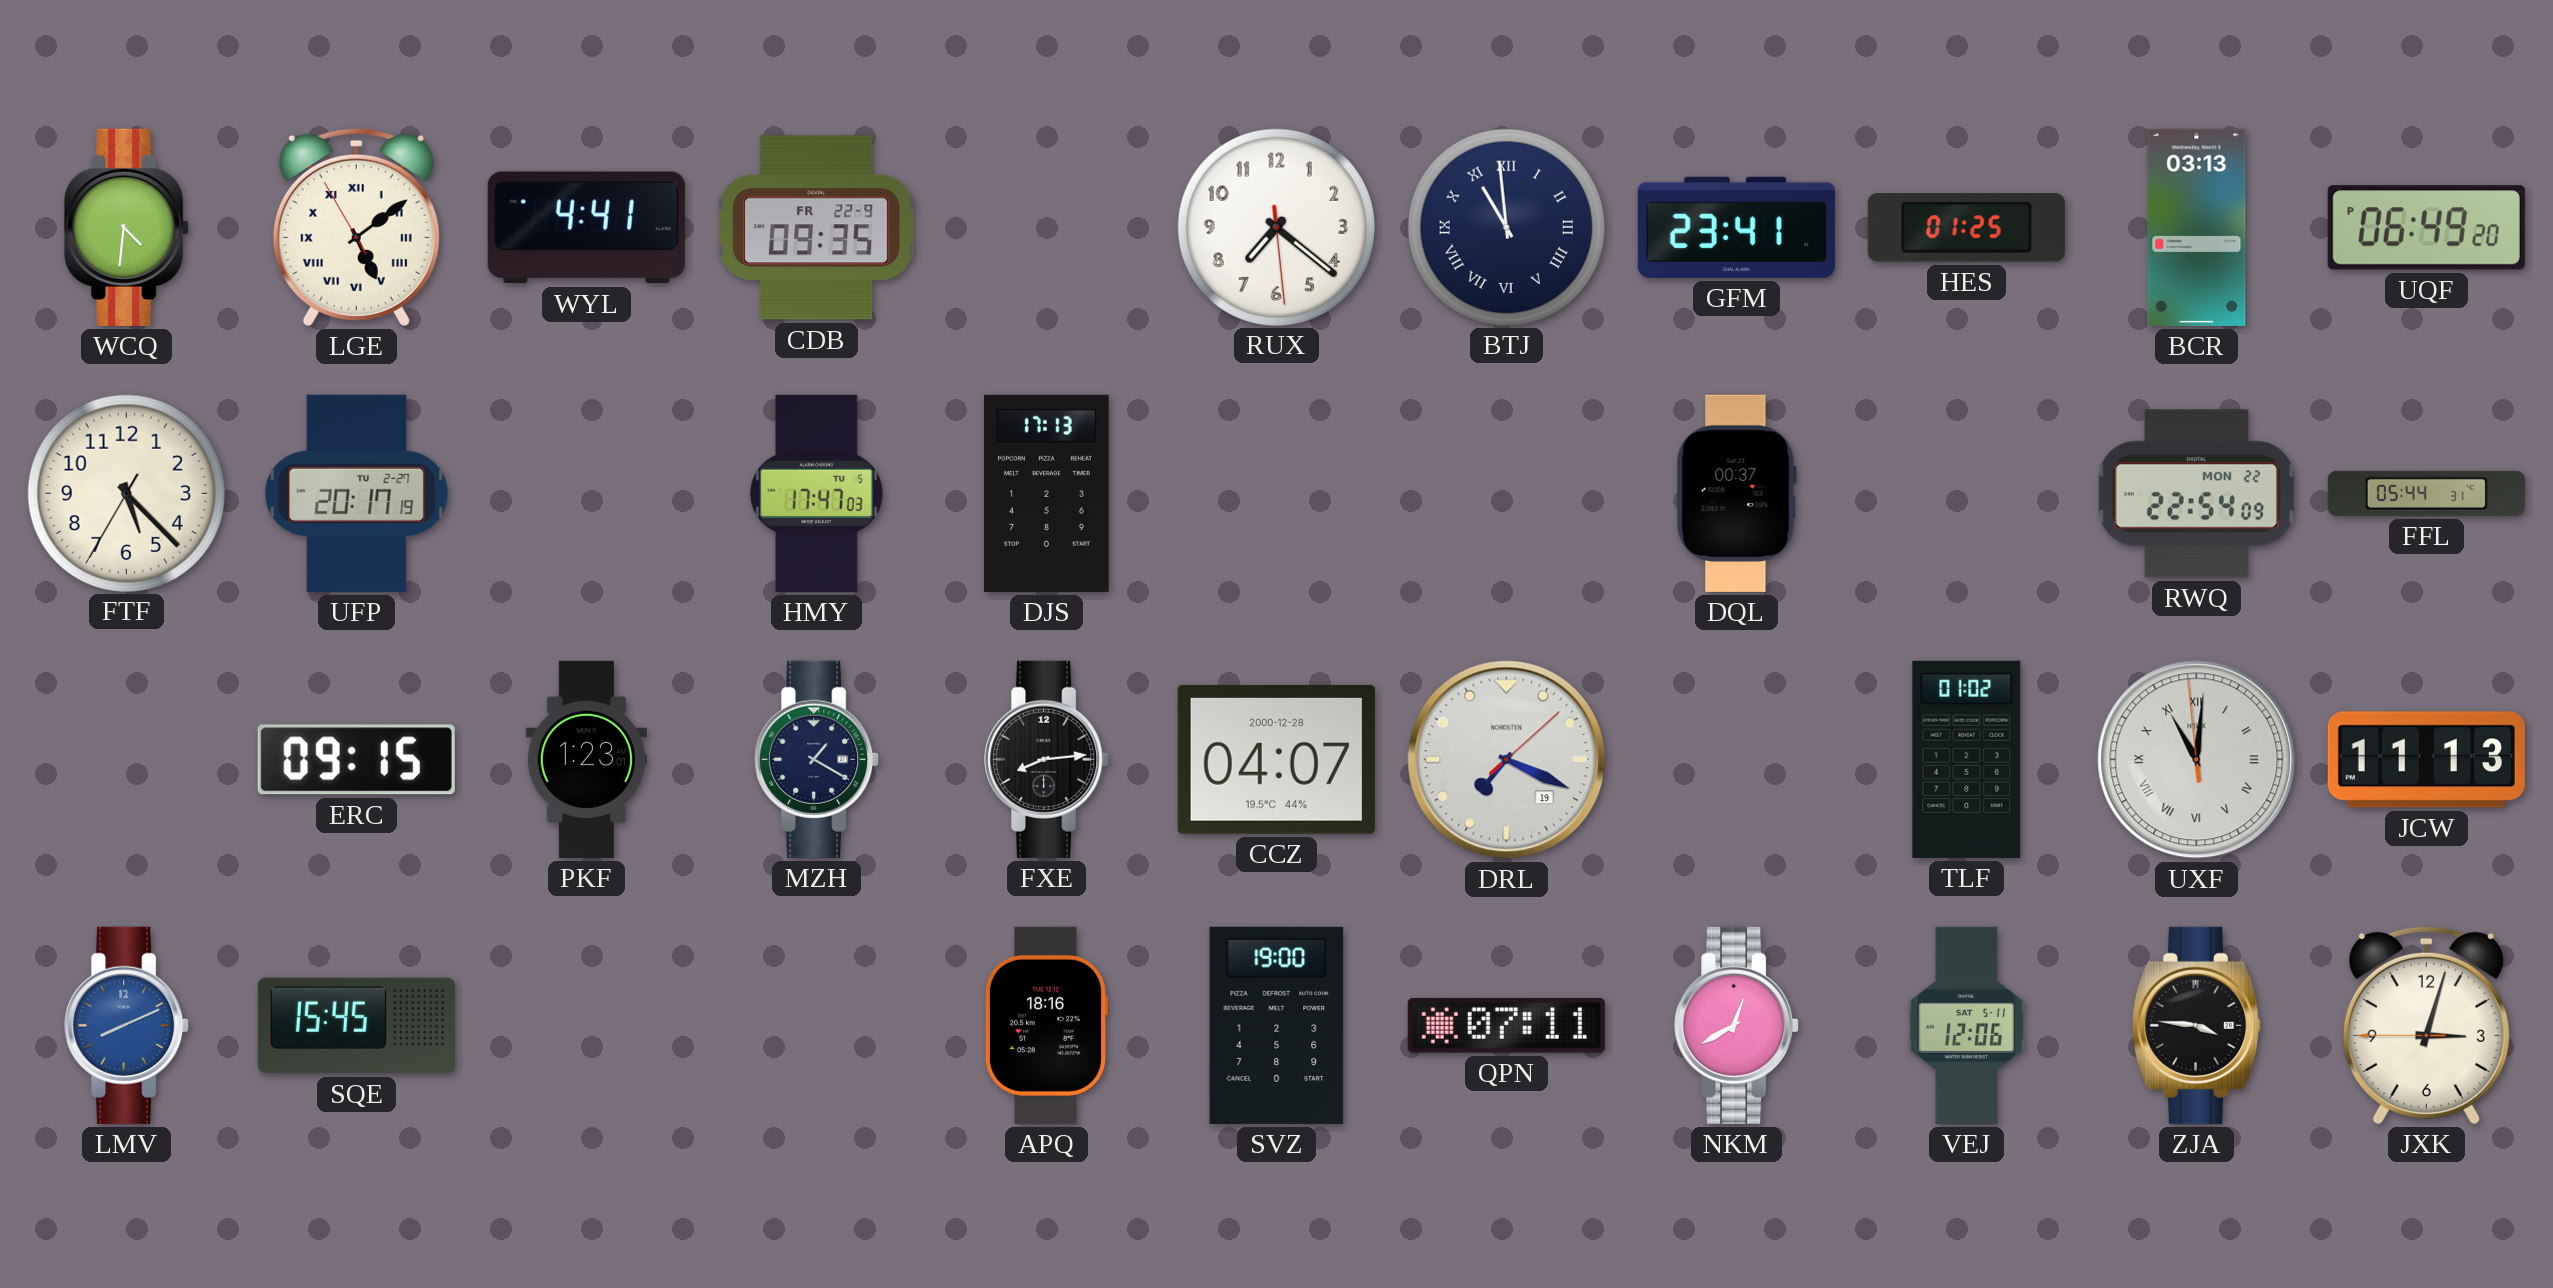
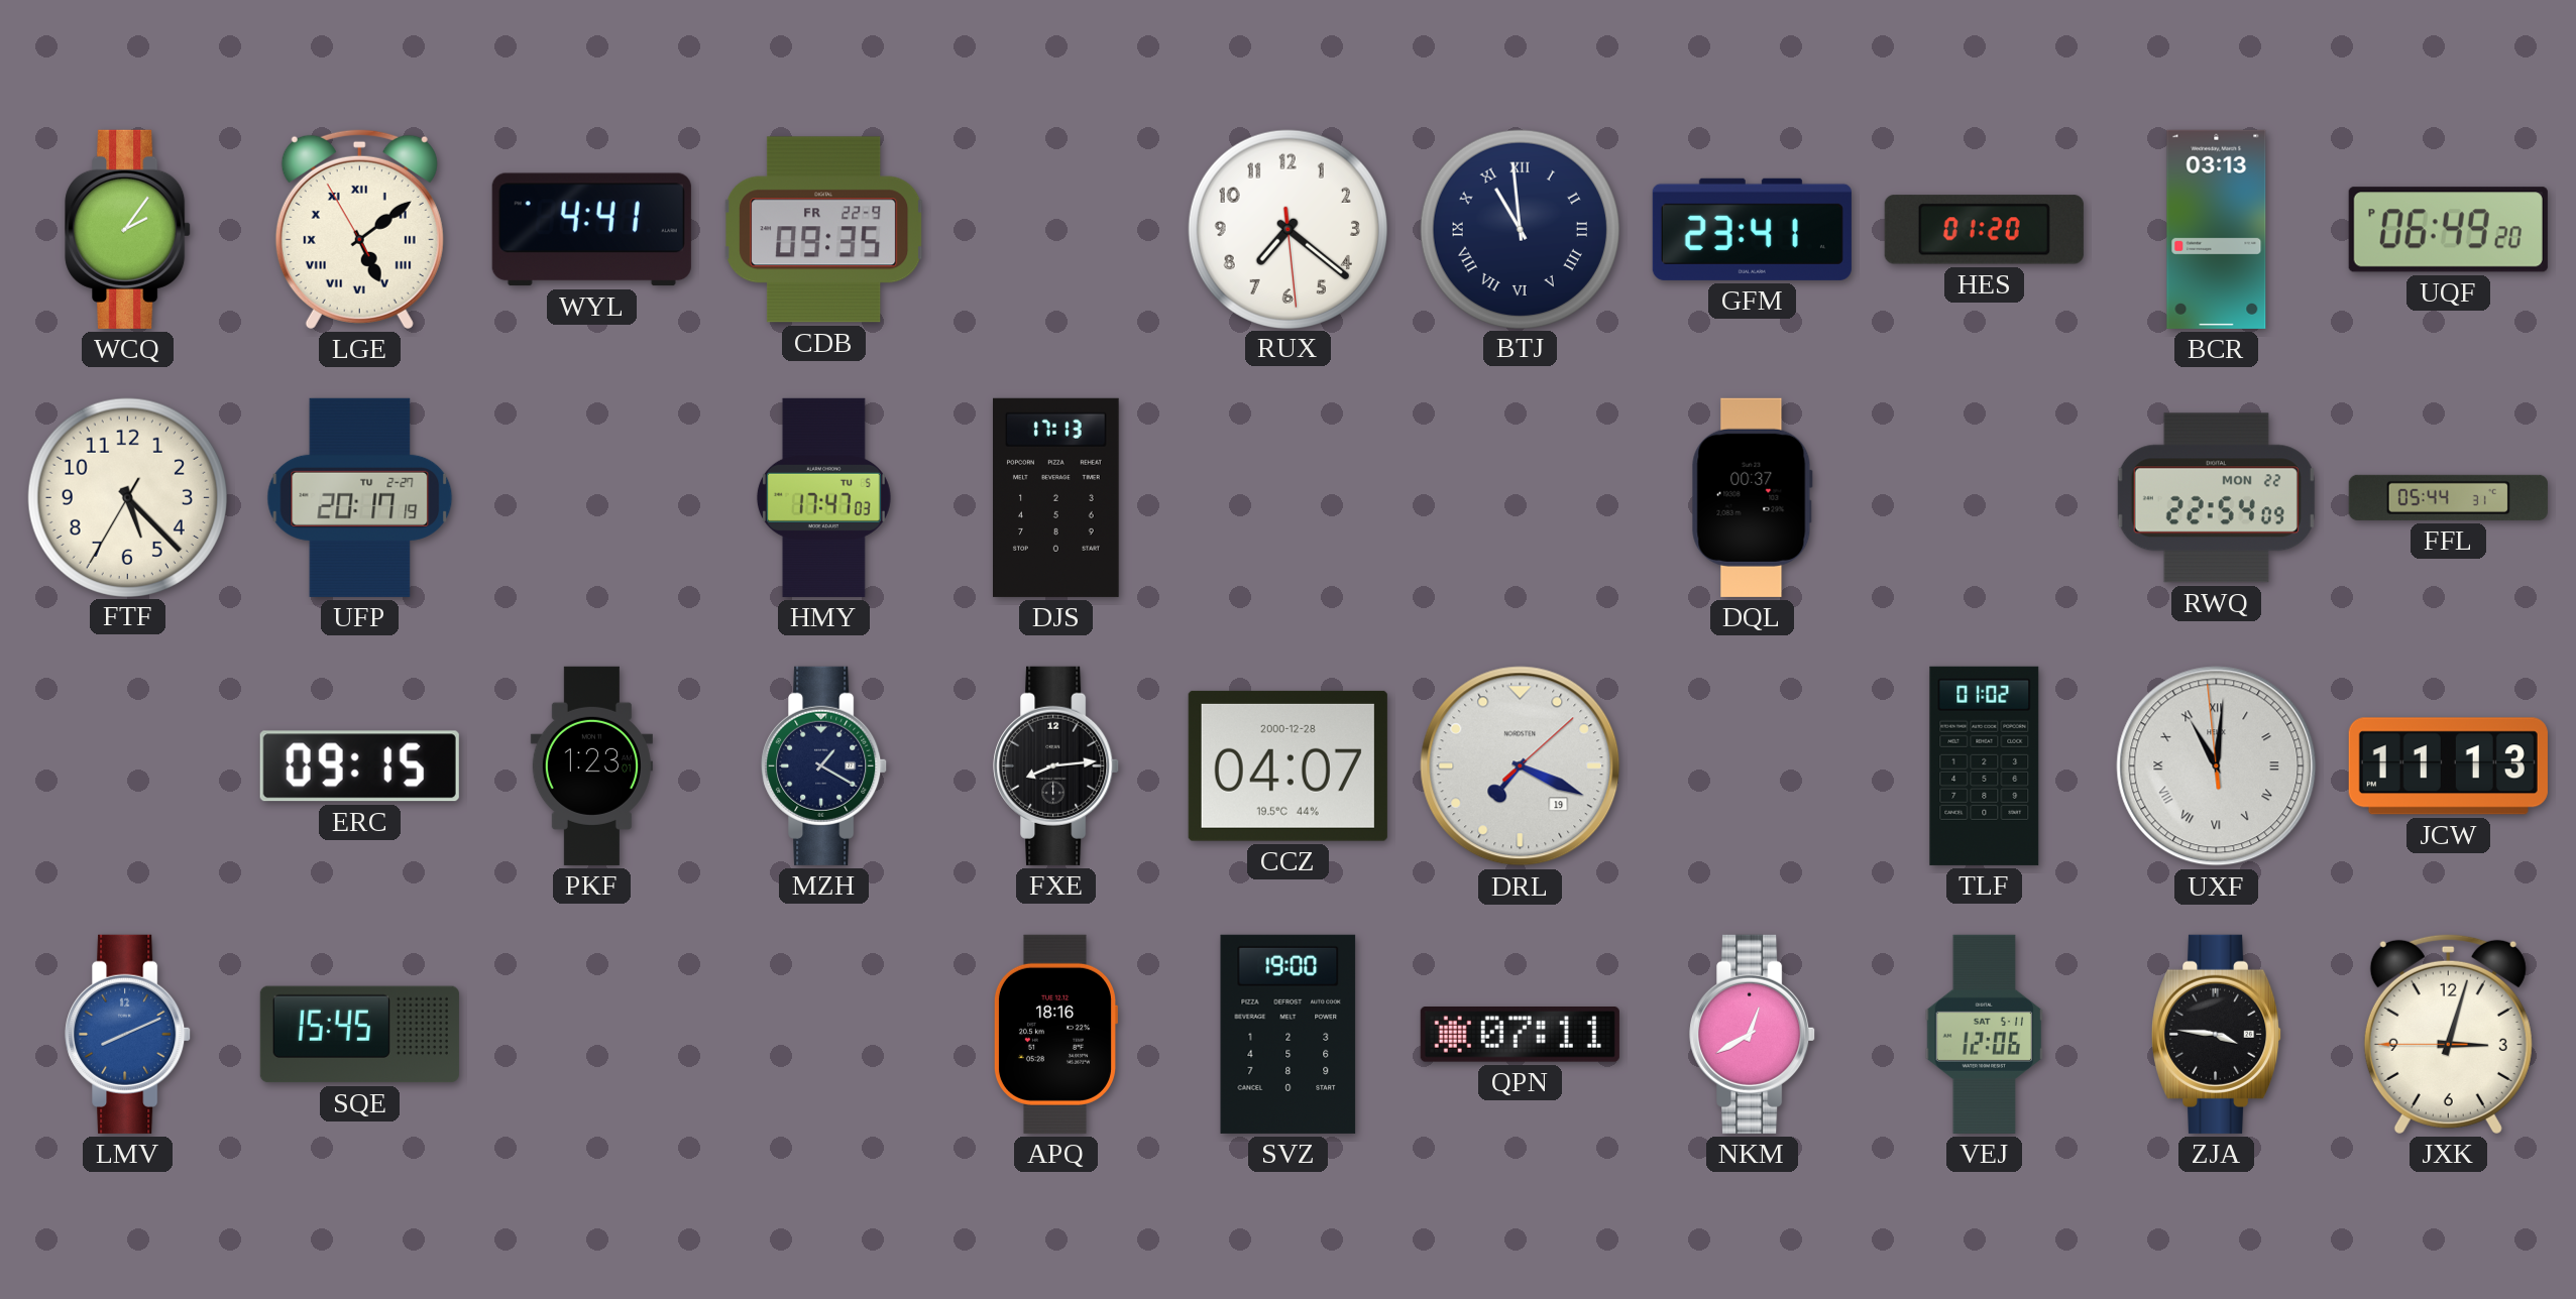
WCQ: 4:31 -> 2:06 (128, 229)
HES: 01:25 -> 01:20 (1984, 230)
